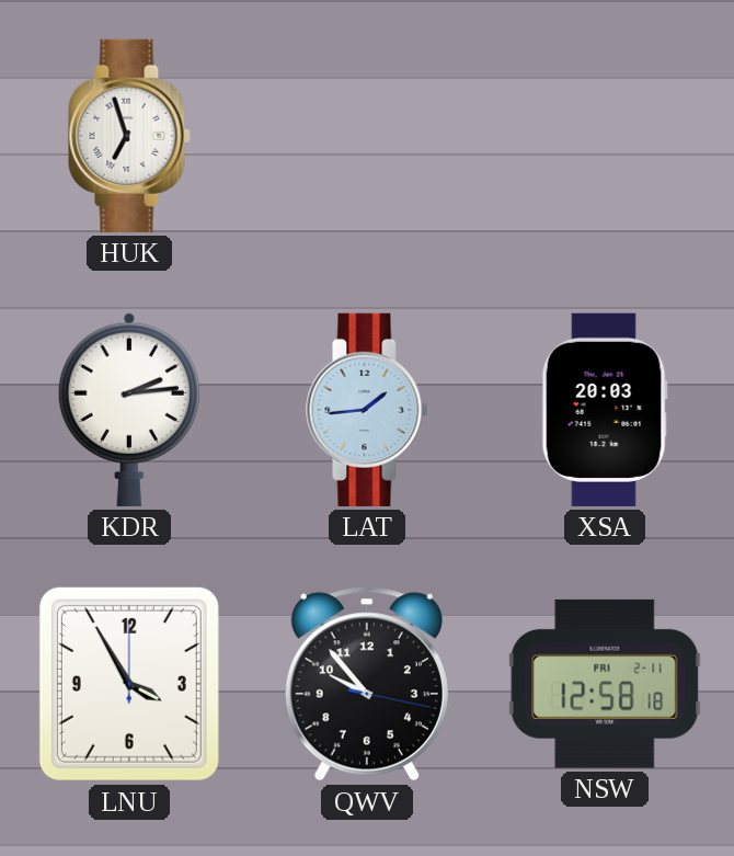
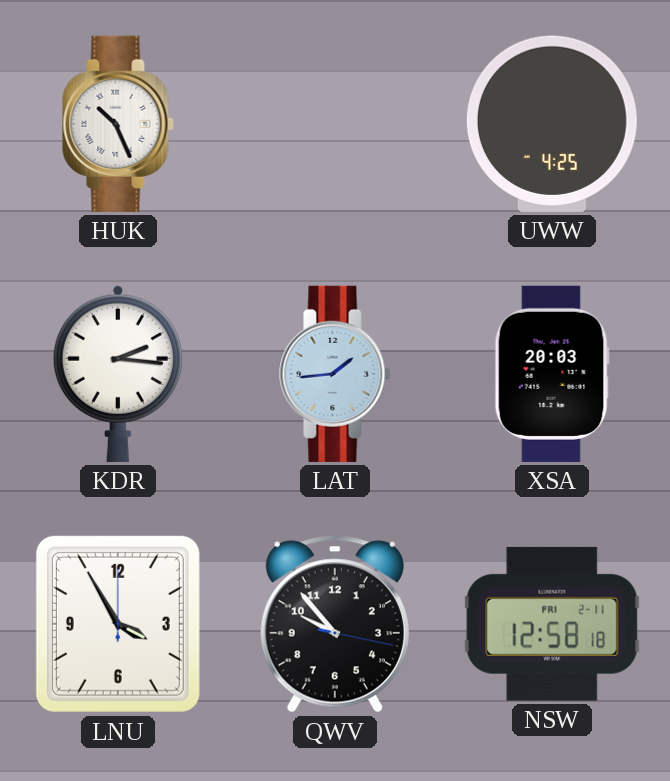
HUK: 6:57 -> 10:26 (118, 124)
UWW: none -> 4:25 (552, 124)
KDR: 2:14 -> 2:16 (118, 374)
